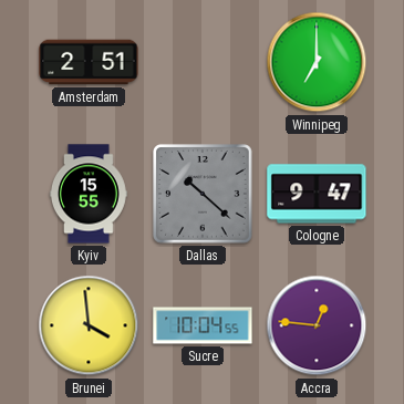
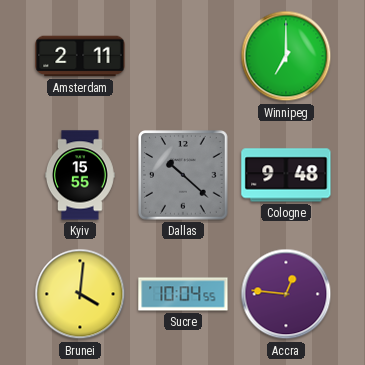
Amsterdam: 2:51 -> 2:11 (80, 56)
Cologne: 9:47 -> 9:48 (286, 175)
Brunei: 3:59 -> 4:01 (80, 294)
